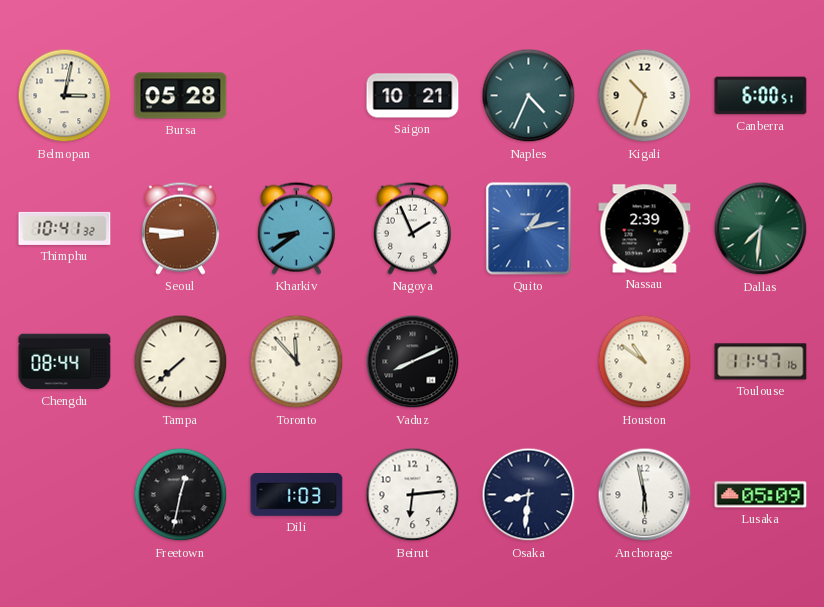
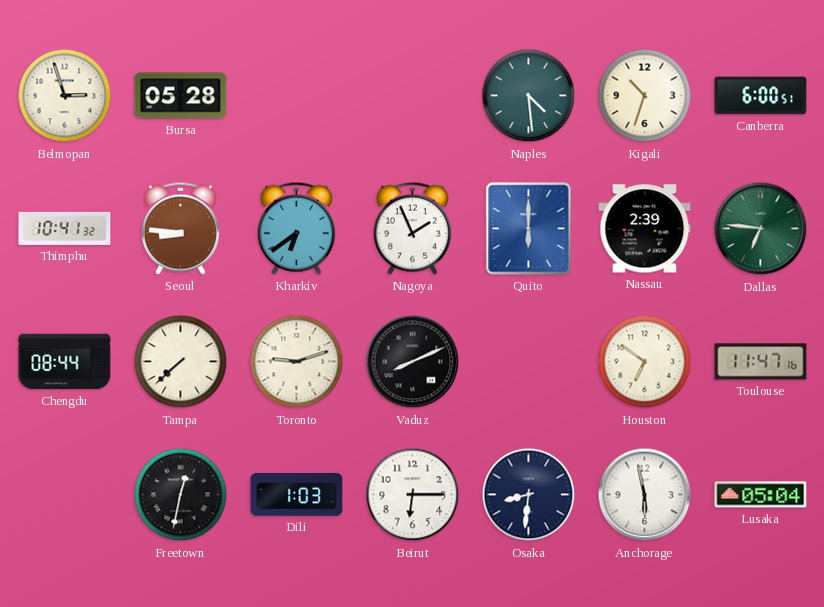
Belmopan: 3:02 -> 2:57 (65, 96)
Saigon: 10:21 -> none (413, 96)
Naples: 4:34 -> 4:29 (529, 96)
Kharkiv: 8:39 -> 6:39 (296, 228)
Quito: 1:13 -> 6:00 (529, 229)
Dallas: 7:31 -> 6:46 (761, 229)
Toronto: 11:53 -> 9:12 (297, 362)
Houston: 10:51 -> 6:51 (645, 362)
Beirut: 6:14 -> 6:15 (413, 495)
Lusaka: 05:09 -> 05:04 (761, 495)
